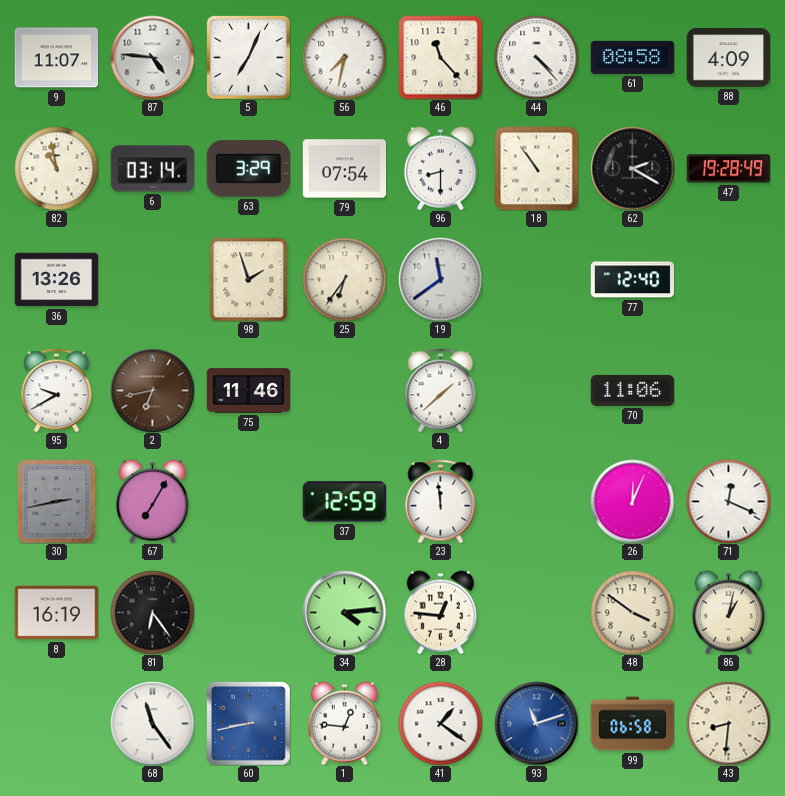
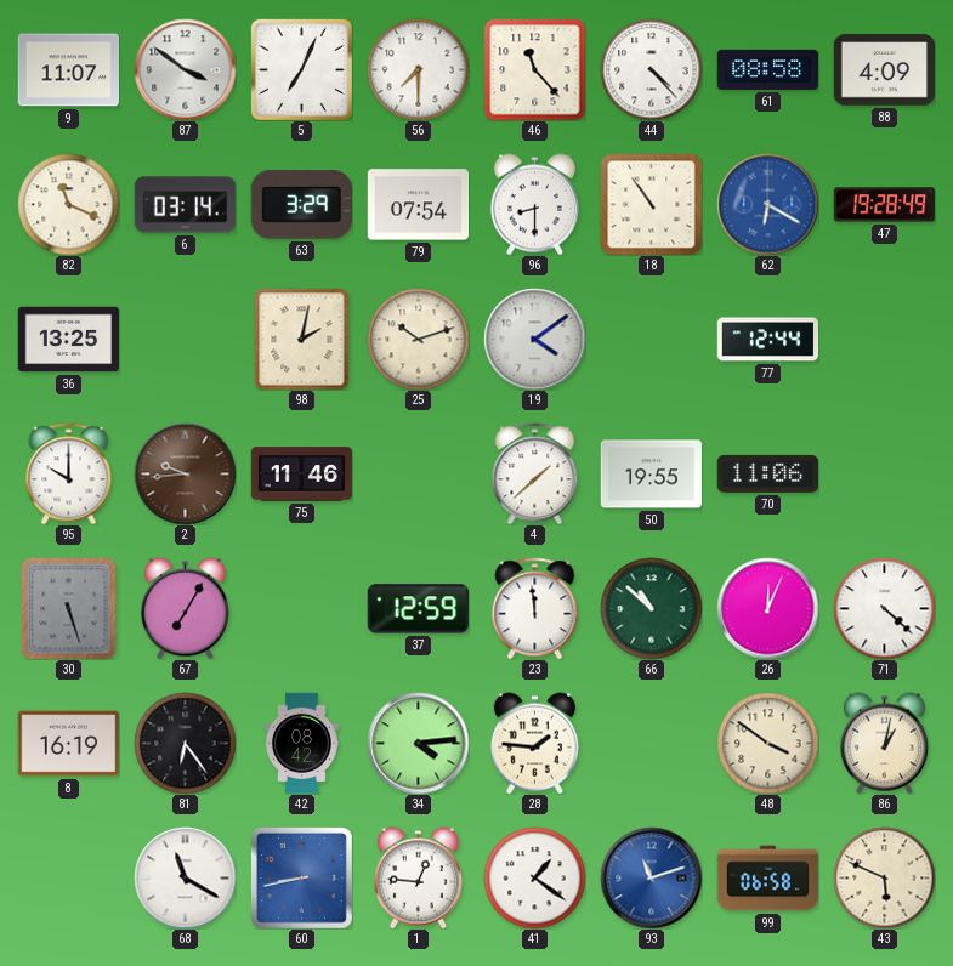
87: 4:46 -> 3:51 (185, 69)
56: 7:32 -> 7:30 (418, 69)
82: 10:58 -> 11:19 (68, 204)
62: 2:20 -> 6:20 (767, 204)
62 dial: black -> blue (767, 204)
36: 13:26 -> 13:25 (68, 340)
98: 1:57 -> 2:02 (302, 339)
25: 6:36 -> 10:12 (418, 339)
19: 11:39 -> 4:09 (534, 339)
77: 12:40 -> 12:44 (767, 340)
95: 9:40 -> 10:00 (69, 473)
2: 6:43 -> 9:44 (185, 473)
50: none -> 19:55 (651, 475)
30: 2:43 -> 5:27 (69, 608)
66: none -> 10:52 (651, 608)
71: 12:19 -> 4:22 (884, 608)
42: none -> 08:42 (302, 743)
28: 12:46 -> 1:46 (534, 743)
68: 11:24 -> 11:20 (185, 877)
43: 8:31 -> 5:49 (884, 877)
